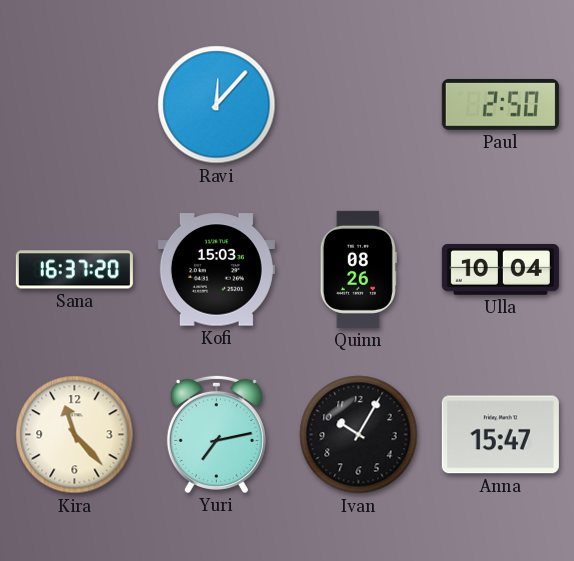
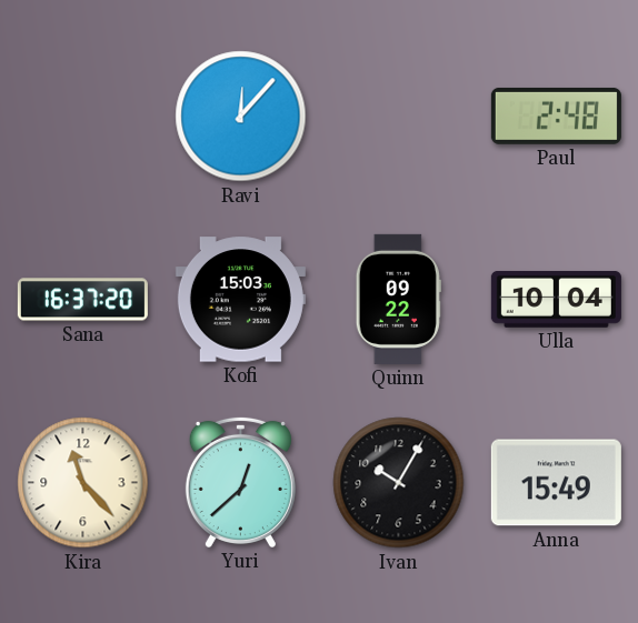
Paul: 2:50 -> 2:48 (556, 115)
Quinn: 08:26 -> 09:22 (398, 299)
Yuri: 7:13 -> 12:38 (240, 482)
Anna: 15:47 -> 15:49 (556, 483)
